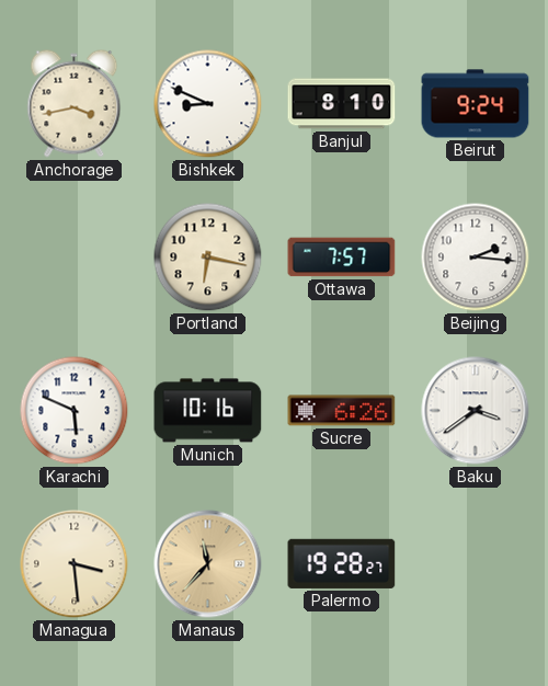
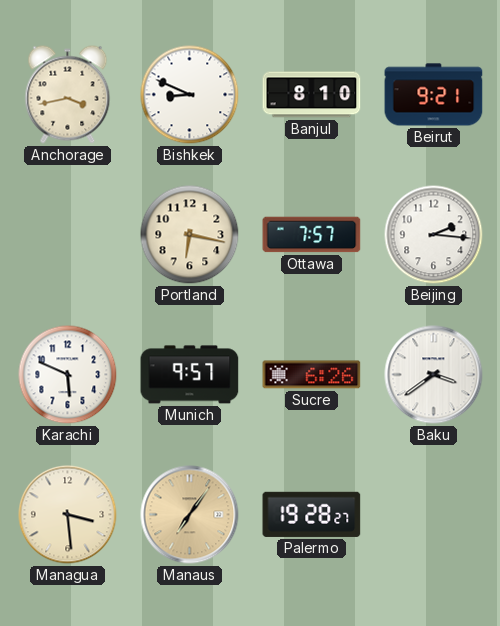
Beirut: 9:24 -> 9:21 (434, 95)
Munich: 10:16 -> 9:57 (190, 375)
Manaus: 11:37 -> 7:06 (190, 515)
